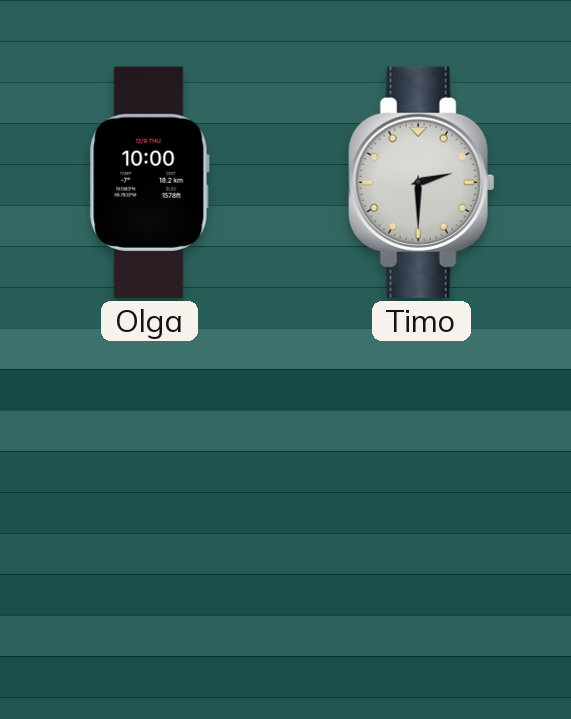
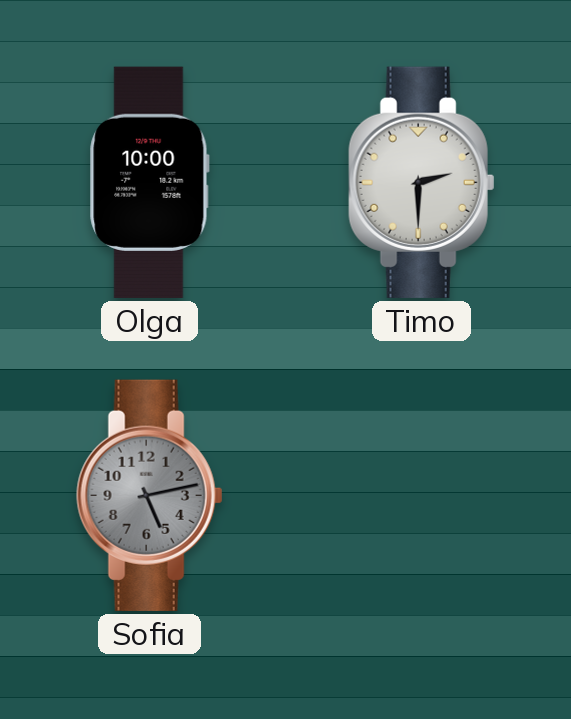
Sofia: none -> 5:13 (150, 495)
